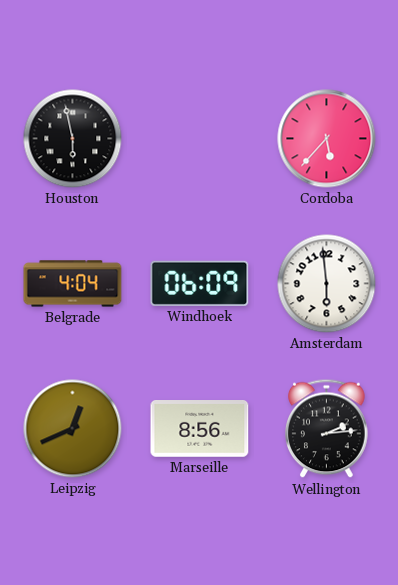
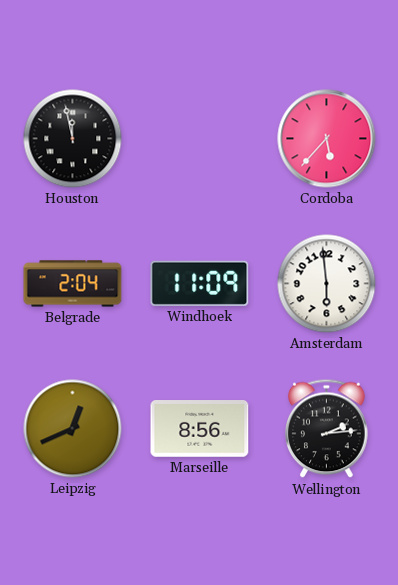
Houston: 5:58 -> 11:58 (73, 139)
Belgrade: 4:04 -> 2:04 (73, 284)
Windhoek: 06:09 -> 11:09 (200, 283)
